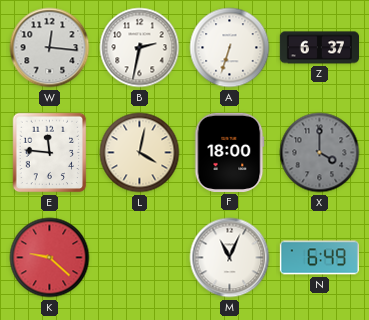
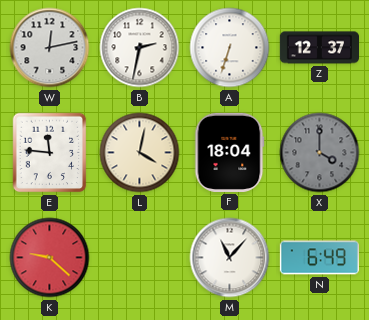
W: 12:16 -> 12:13 (50, 48)
Z: 6:37 -> 12:37 (319, 48)
F: 18:00 -> 18:04 (230, 152)
M: 11:04 -> 11:07 (230, 258)
